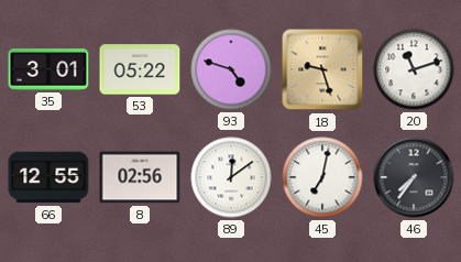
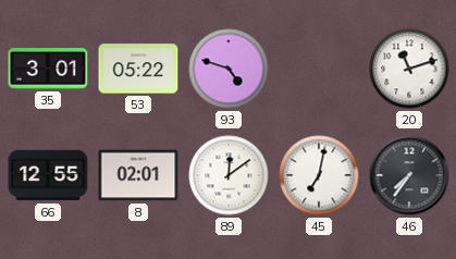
18: 9:27 -> none (322, 69)
8: 02:56 -> 02:01 (138, 175)
